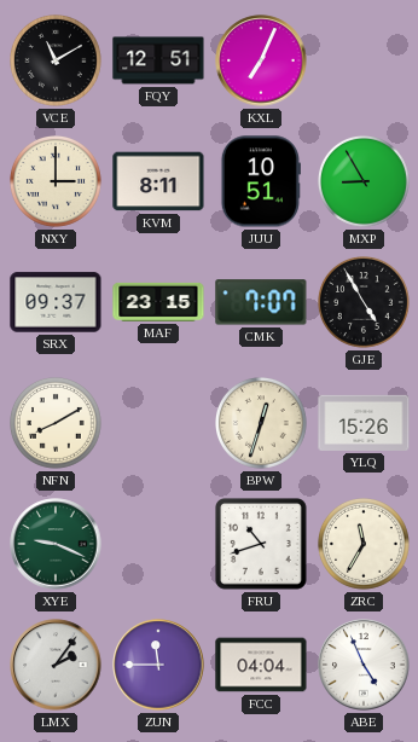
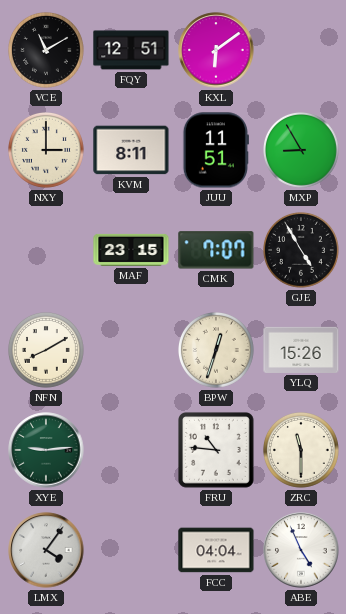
KXL: 7:04 -> 6:09 (216, 50)
JUU: 10:51 -> 11:51 (216, 150)
SRX: 09:37 -> none (56, 302)
XYE: 9:19 -> 9:14 (46, 450)
FRU: 10:42 -> 10:46 (217, 451)
ZRC: 11:35 -> 11:30 (302, 451)
LMX: 2:06 -> 4:06 (46, 550)
ZUN: 11:45 -> none (158, 665)
